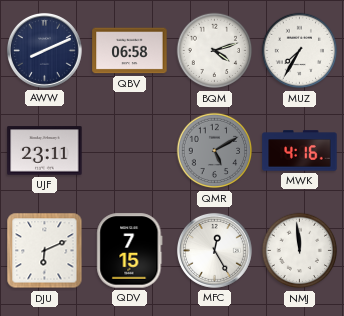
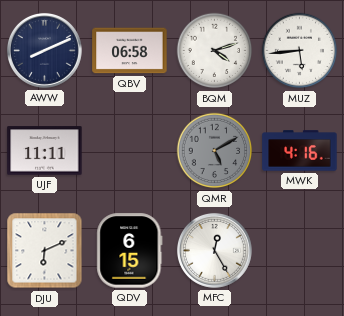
MUZ: 7:35 -> 5:44 (300, 51)
UJF: 23:11 -> 11:11 (45, 151)
QDV: 7:15 -> 6:15 (130, 251)
NMJ: 11:59 -> none (300, 251)
